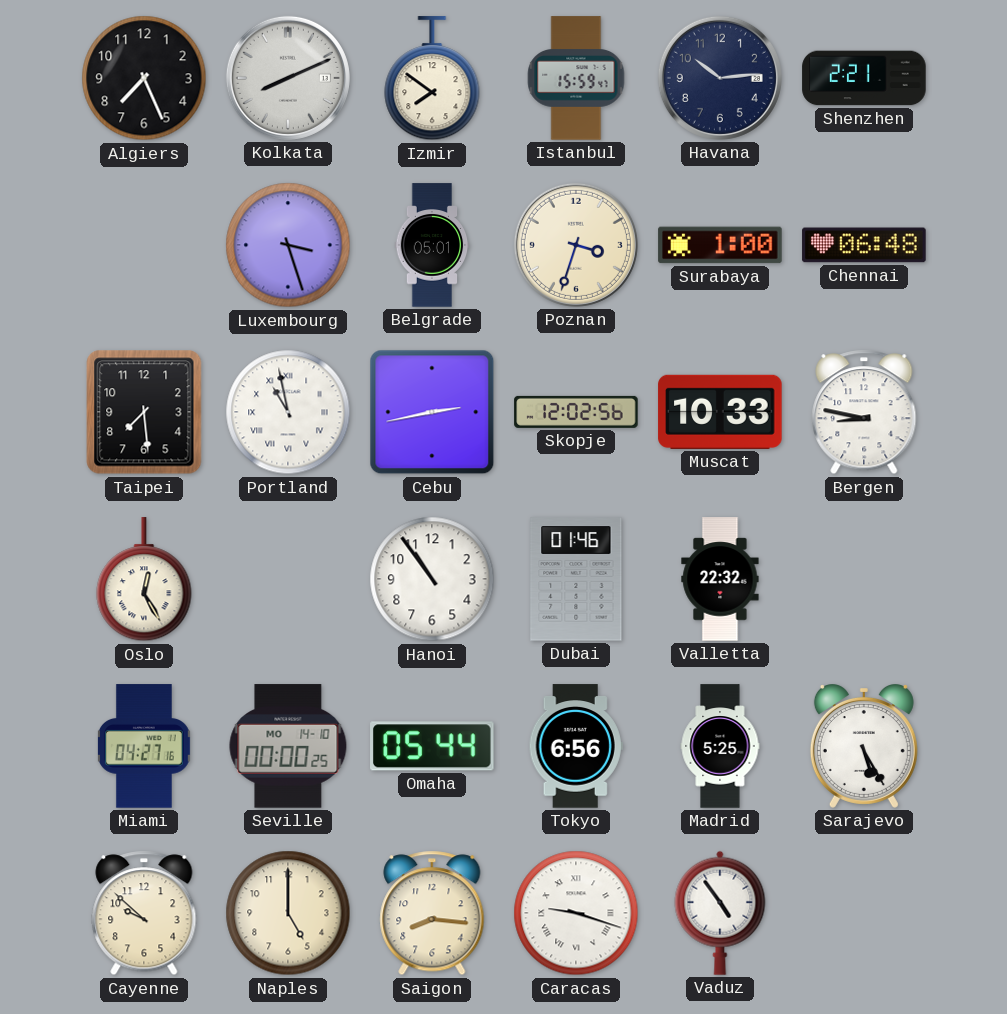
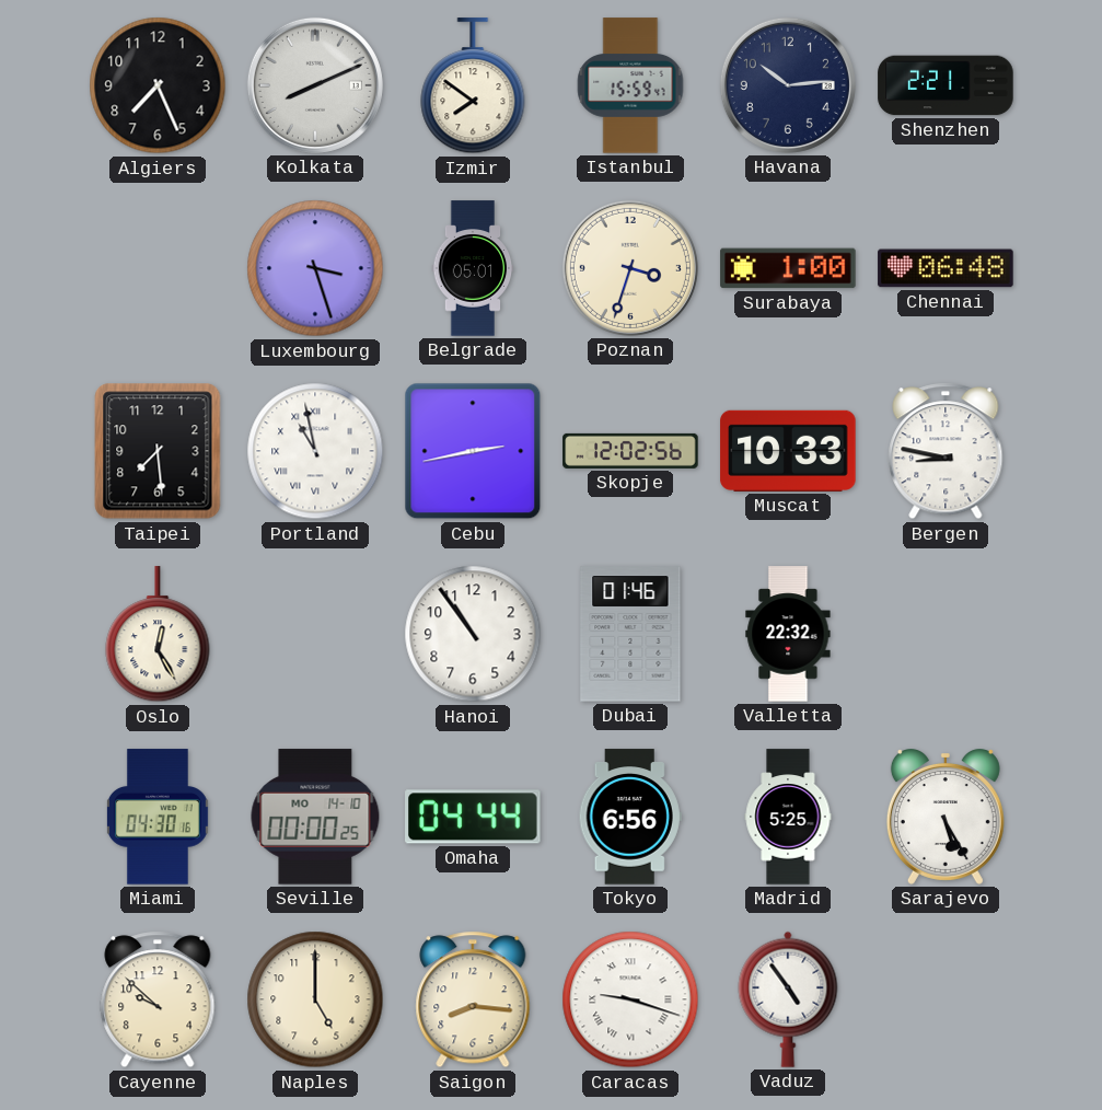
Miami: 04:27 -> 04:30 (159, 817)
Omaha: 05:44 -> 04:44 (473, 817)
